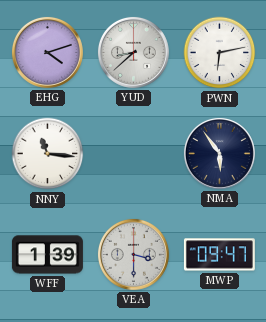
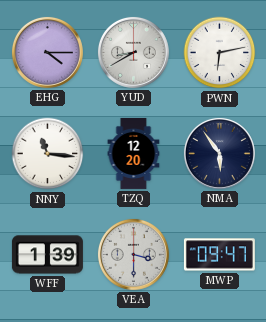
EHG: 4:12 -> 4:15 (47, 52)
YUD: 8:38 -> 8:40 (133, 52)
TZQ: none -> 12:20 (134, 153)
